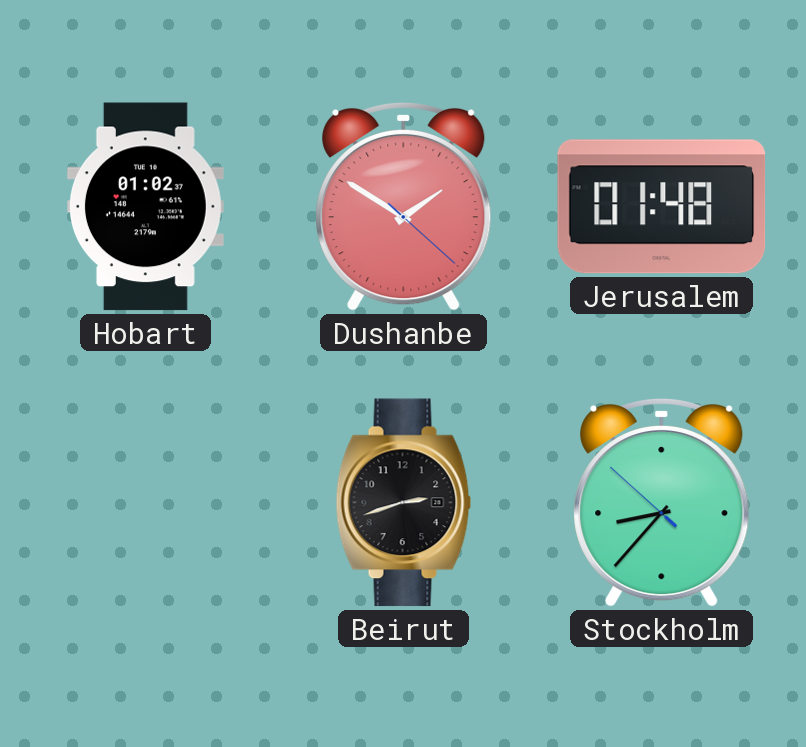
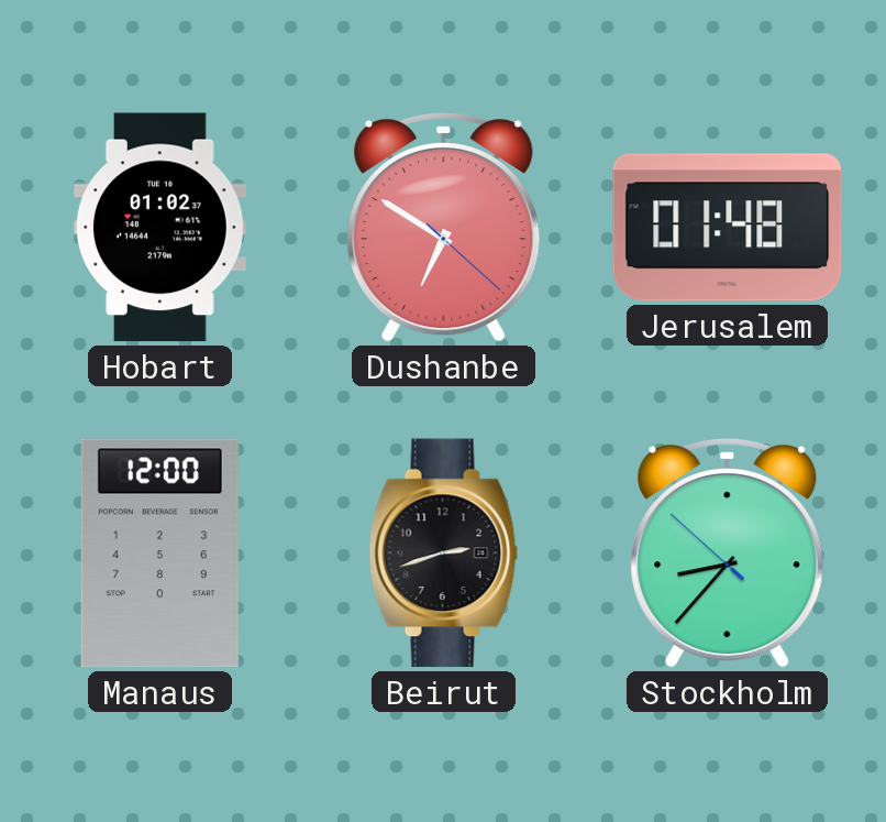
Dushanbe: 1:50 -> 6:50 (444, 227)
Manaus: none -> 12:00 (159, 554)
